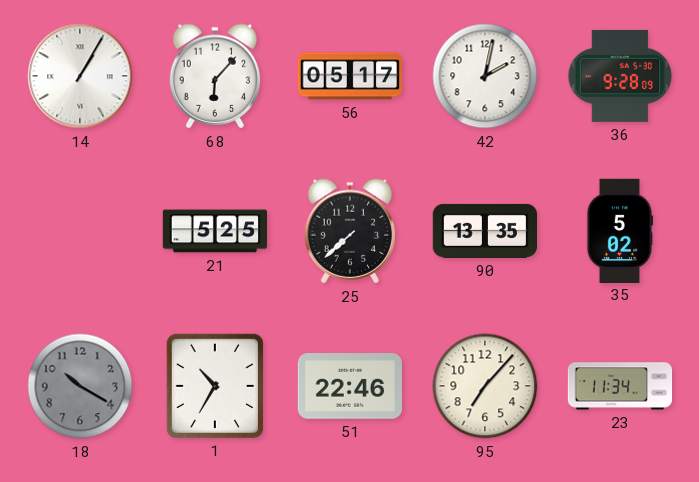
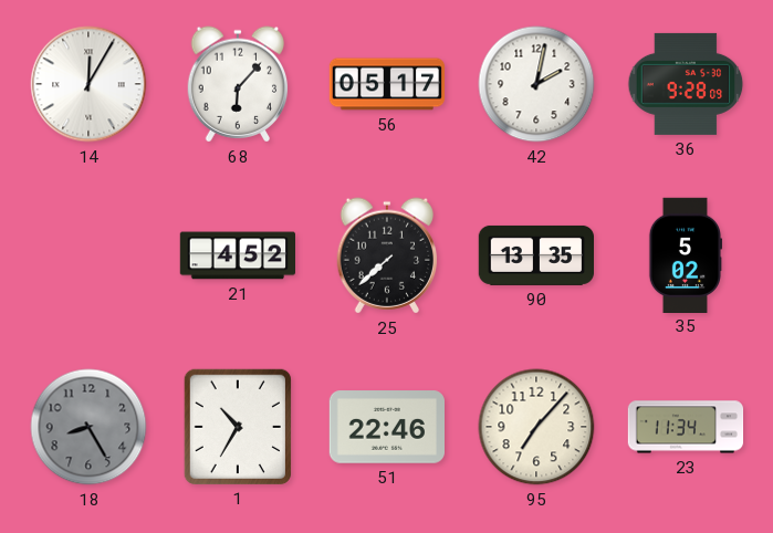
14: 1:05 -> 12:05 (88, 84)
21: 5:25 -> 4:52 (237, 255)
18: 10:20 -> 8:25 (88, 427)
